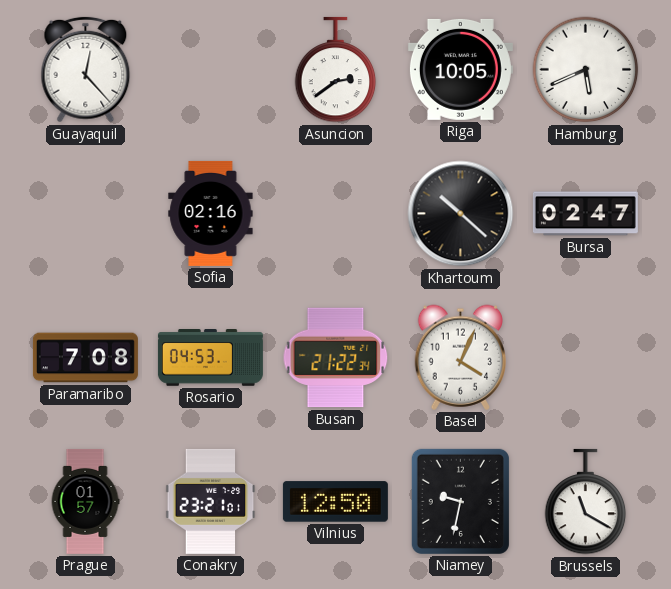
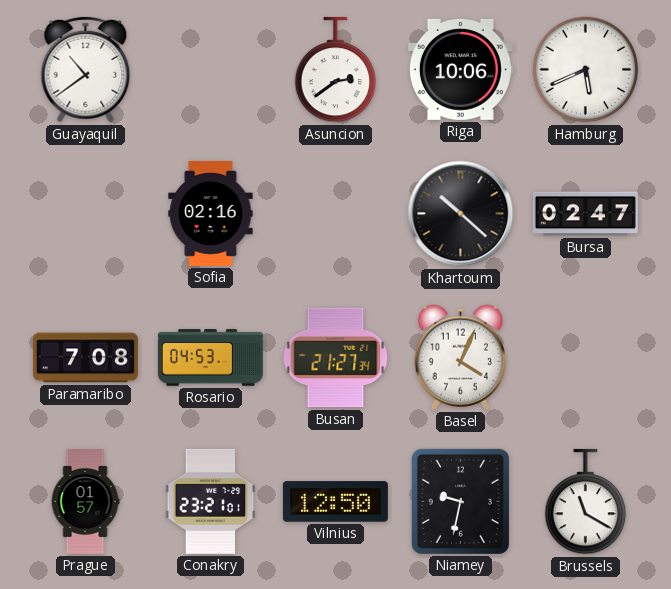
Guayaquil: 12:23 -> 10:39 (86, 70)
Riga: 10:05 -> 10:06 (460, 69)
Busan: 21:22 -> 21:27 (336, 358)
